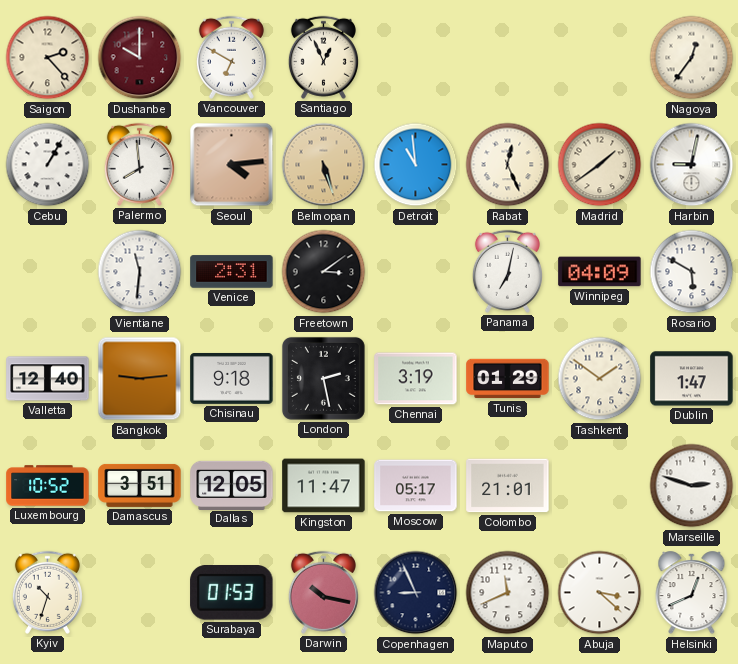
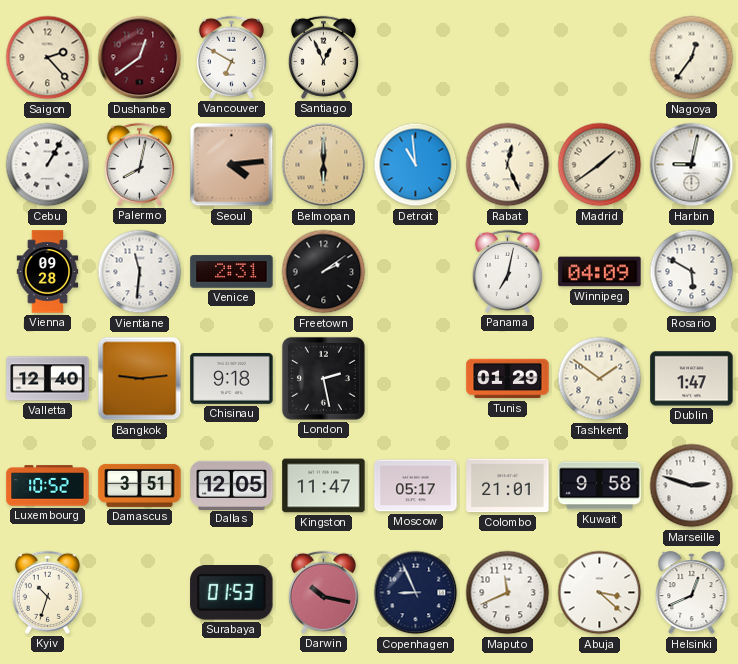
Dushanbe: 10:00 -> 12:39 (140, 58)
Palermo: 7:59 -> 8:02 (139, 164)
Belmopan: 5:27 -> 6:00 (324, 165)
Vienna: none -> 09:28 (48, 272)
Freetown: 3:09 -> 2:09 (324, 272)
Chennai: 3:19 -> none (416, 379)
Kuwait: none -> 9:58 (600, 486)
